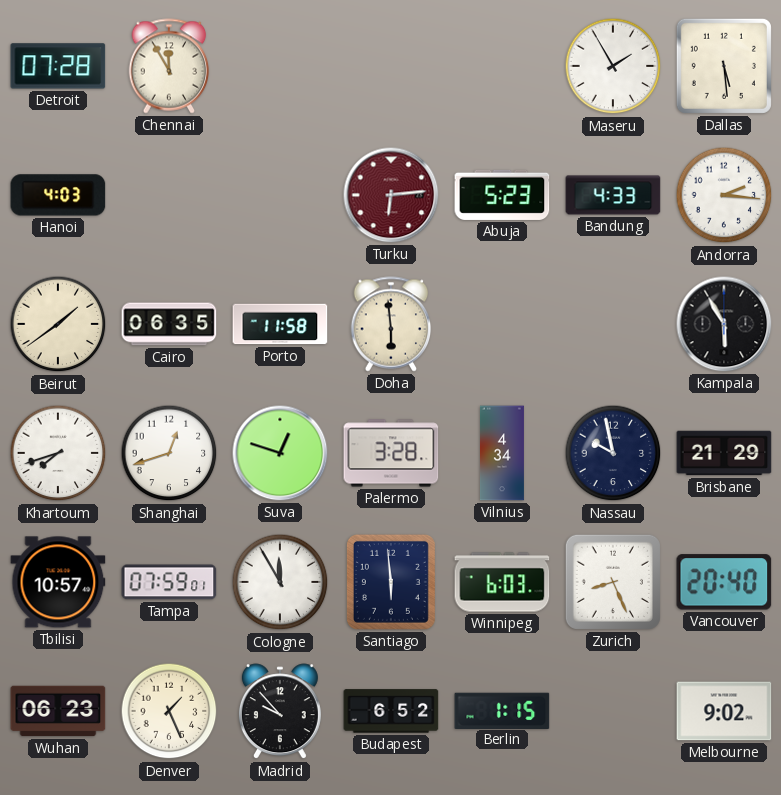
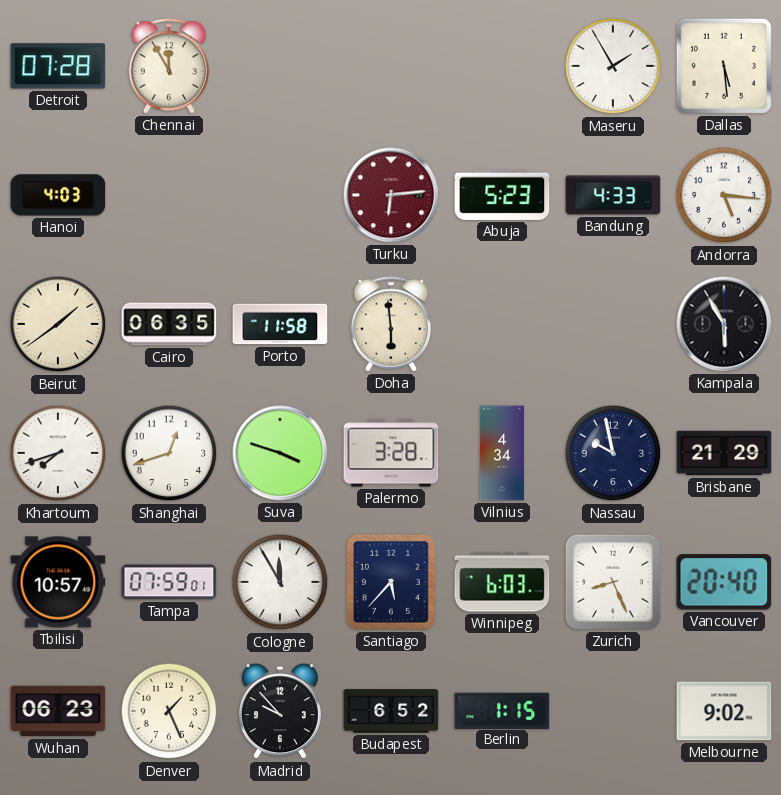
Andorra: 2:16 -> 5:16 (724, 195)
Suva: 12:48 -> 3:48 (280, 453)
Santiago: 5:59 -> 5:37 (391, 582)
